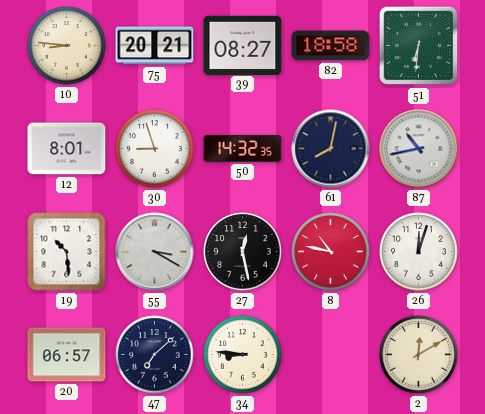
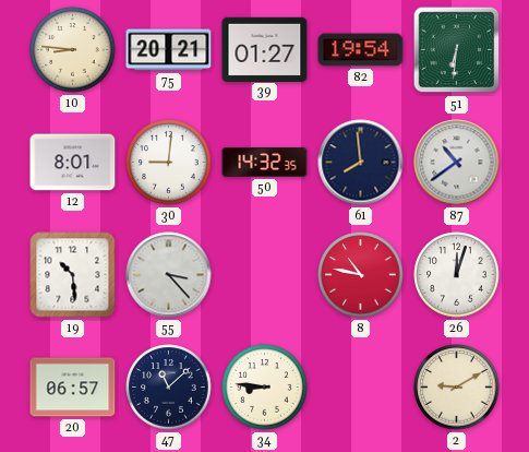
39: 08:27 -> 01:27 (265, 49)
82: 18:58 -> 19:54 (361, 50)
30: 8:57 -> 9:01 (169, 163)
61: 8:02 -> 7:59 (361, 163)
87: 10:43 -> 10:39 (457, 163)
55: 3:20 -> 3:23 (169, 275)
27: 12:28 -> none (243, 252)
47: 7:08 -> 11:08 (169, 388)
2: 12:10 -> 9:10 (457, 388)
